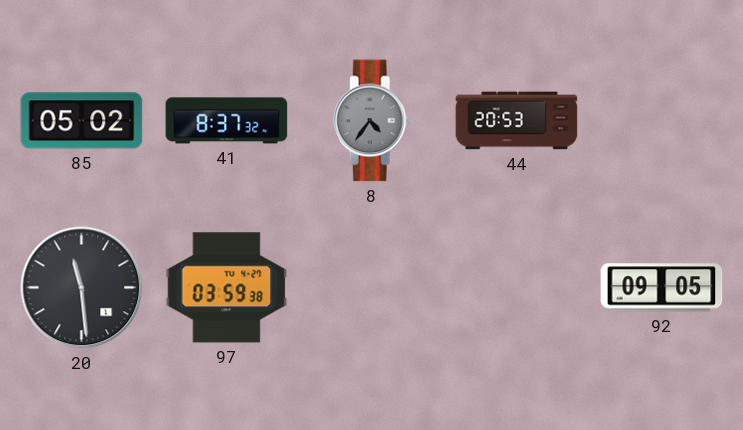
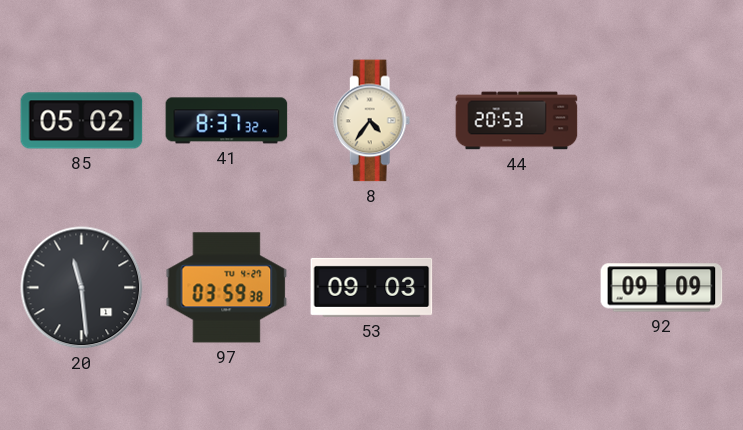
8 dial: grey -> cream (372, 121)
53: none -> 09:03 (372, 287)
92: 09:05 -> 09:09 (662, 288)
